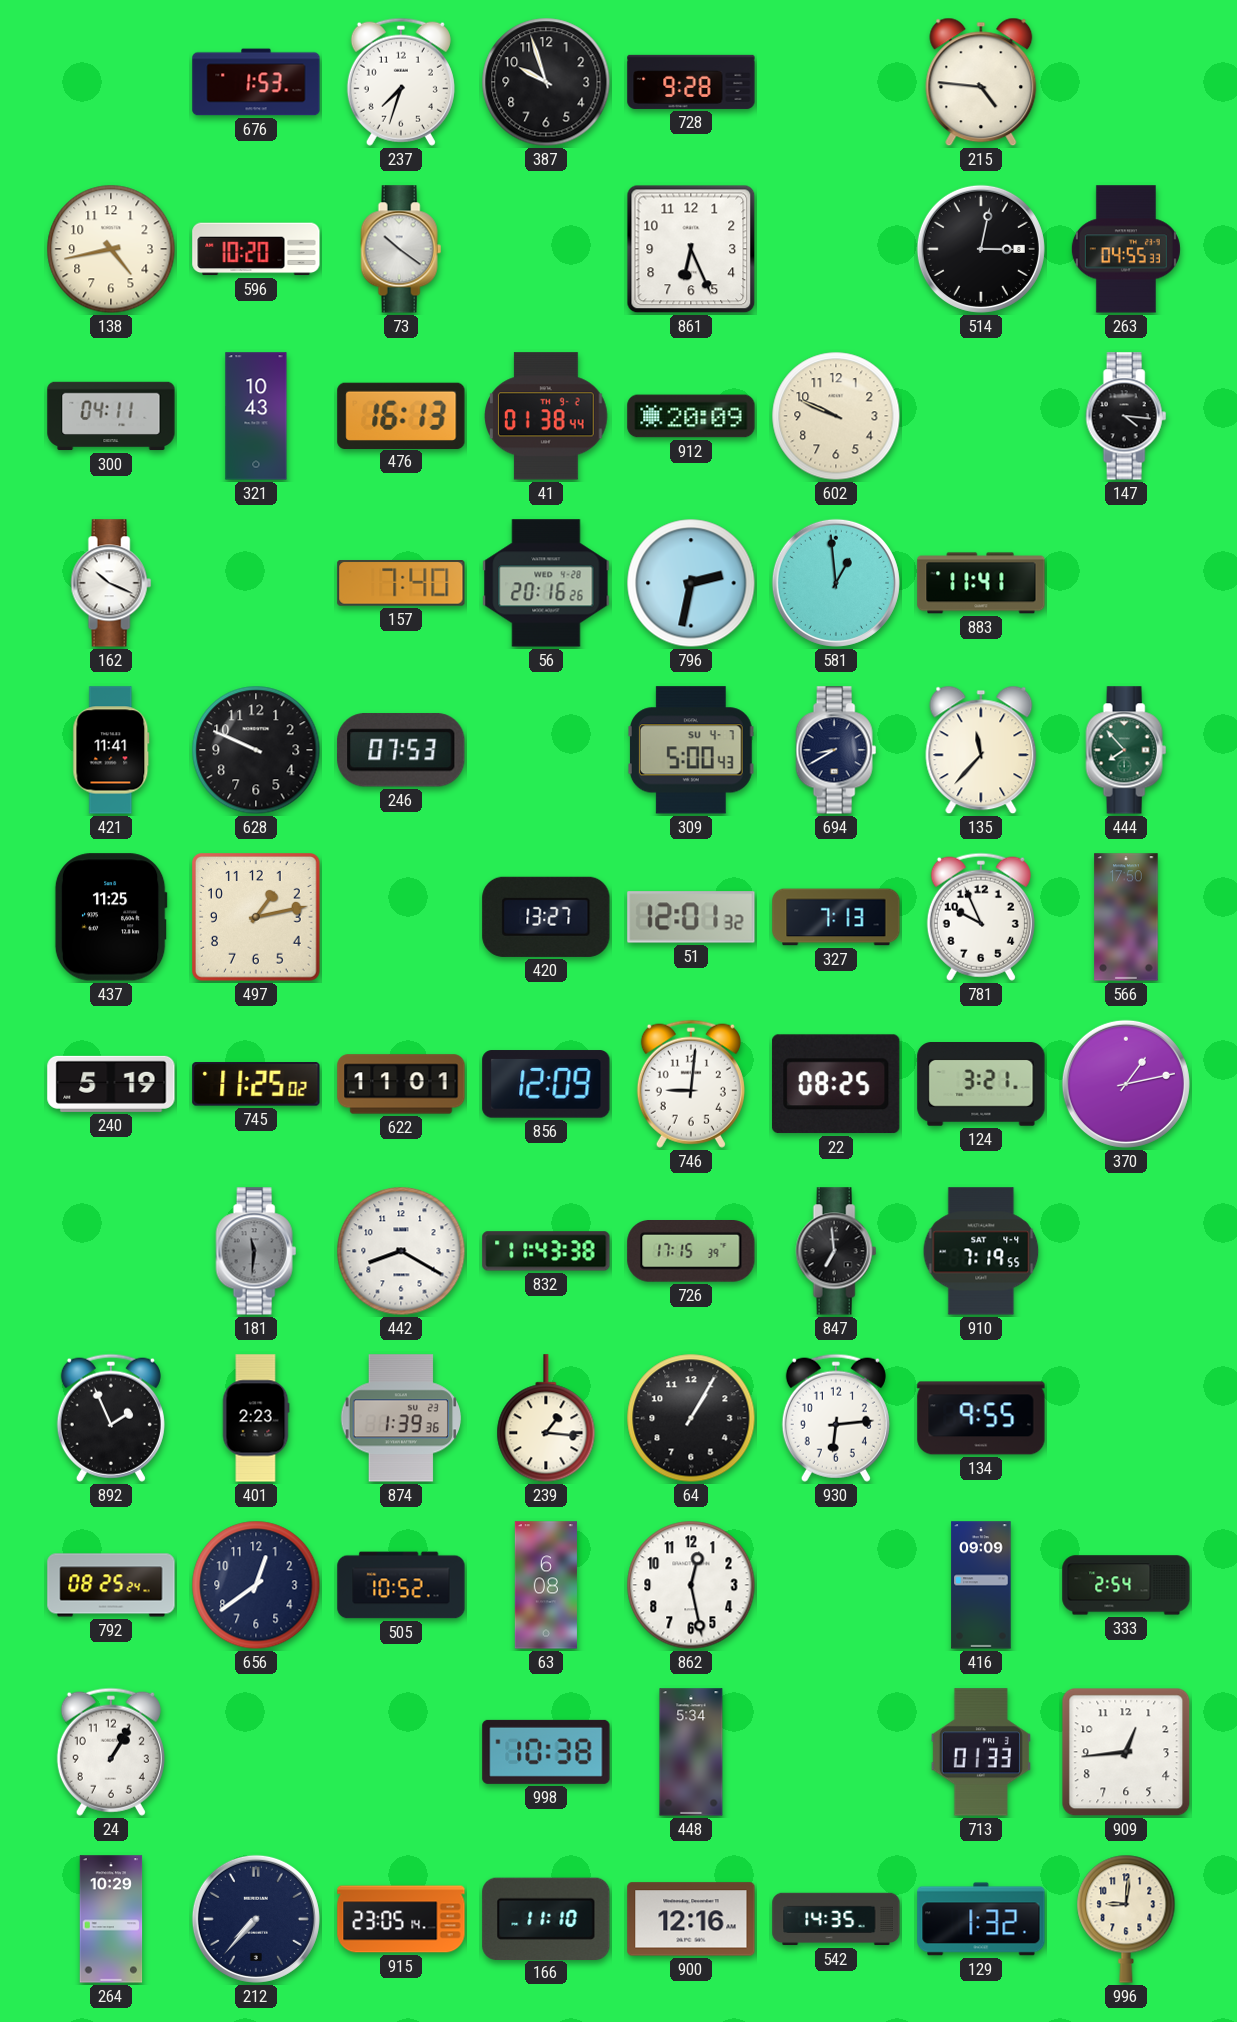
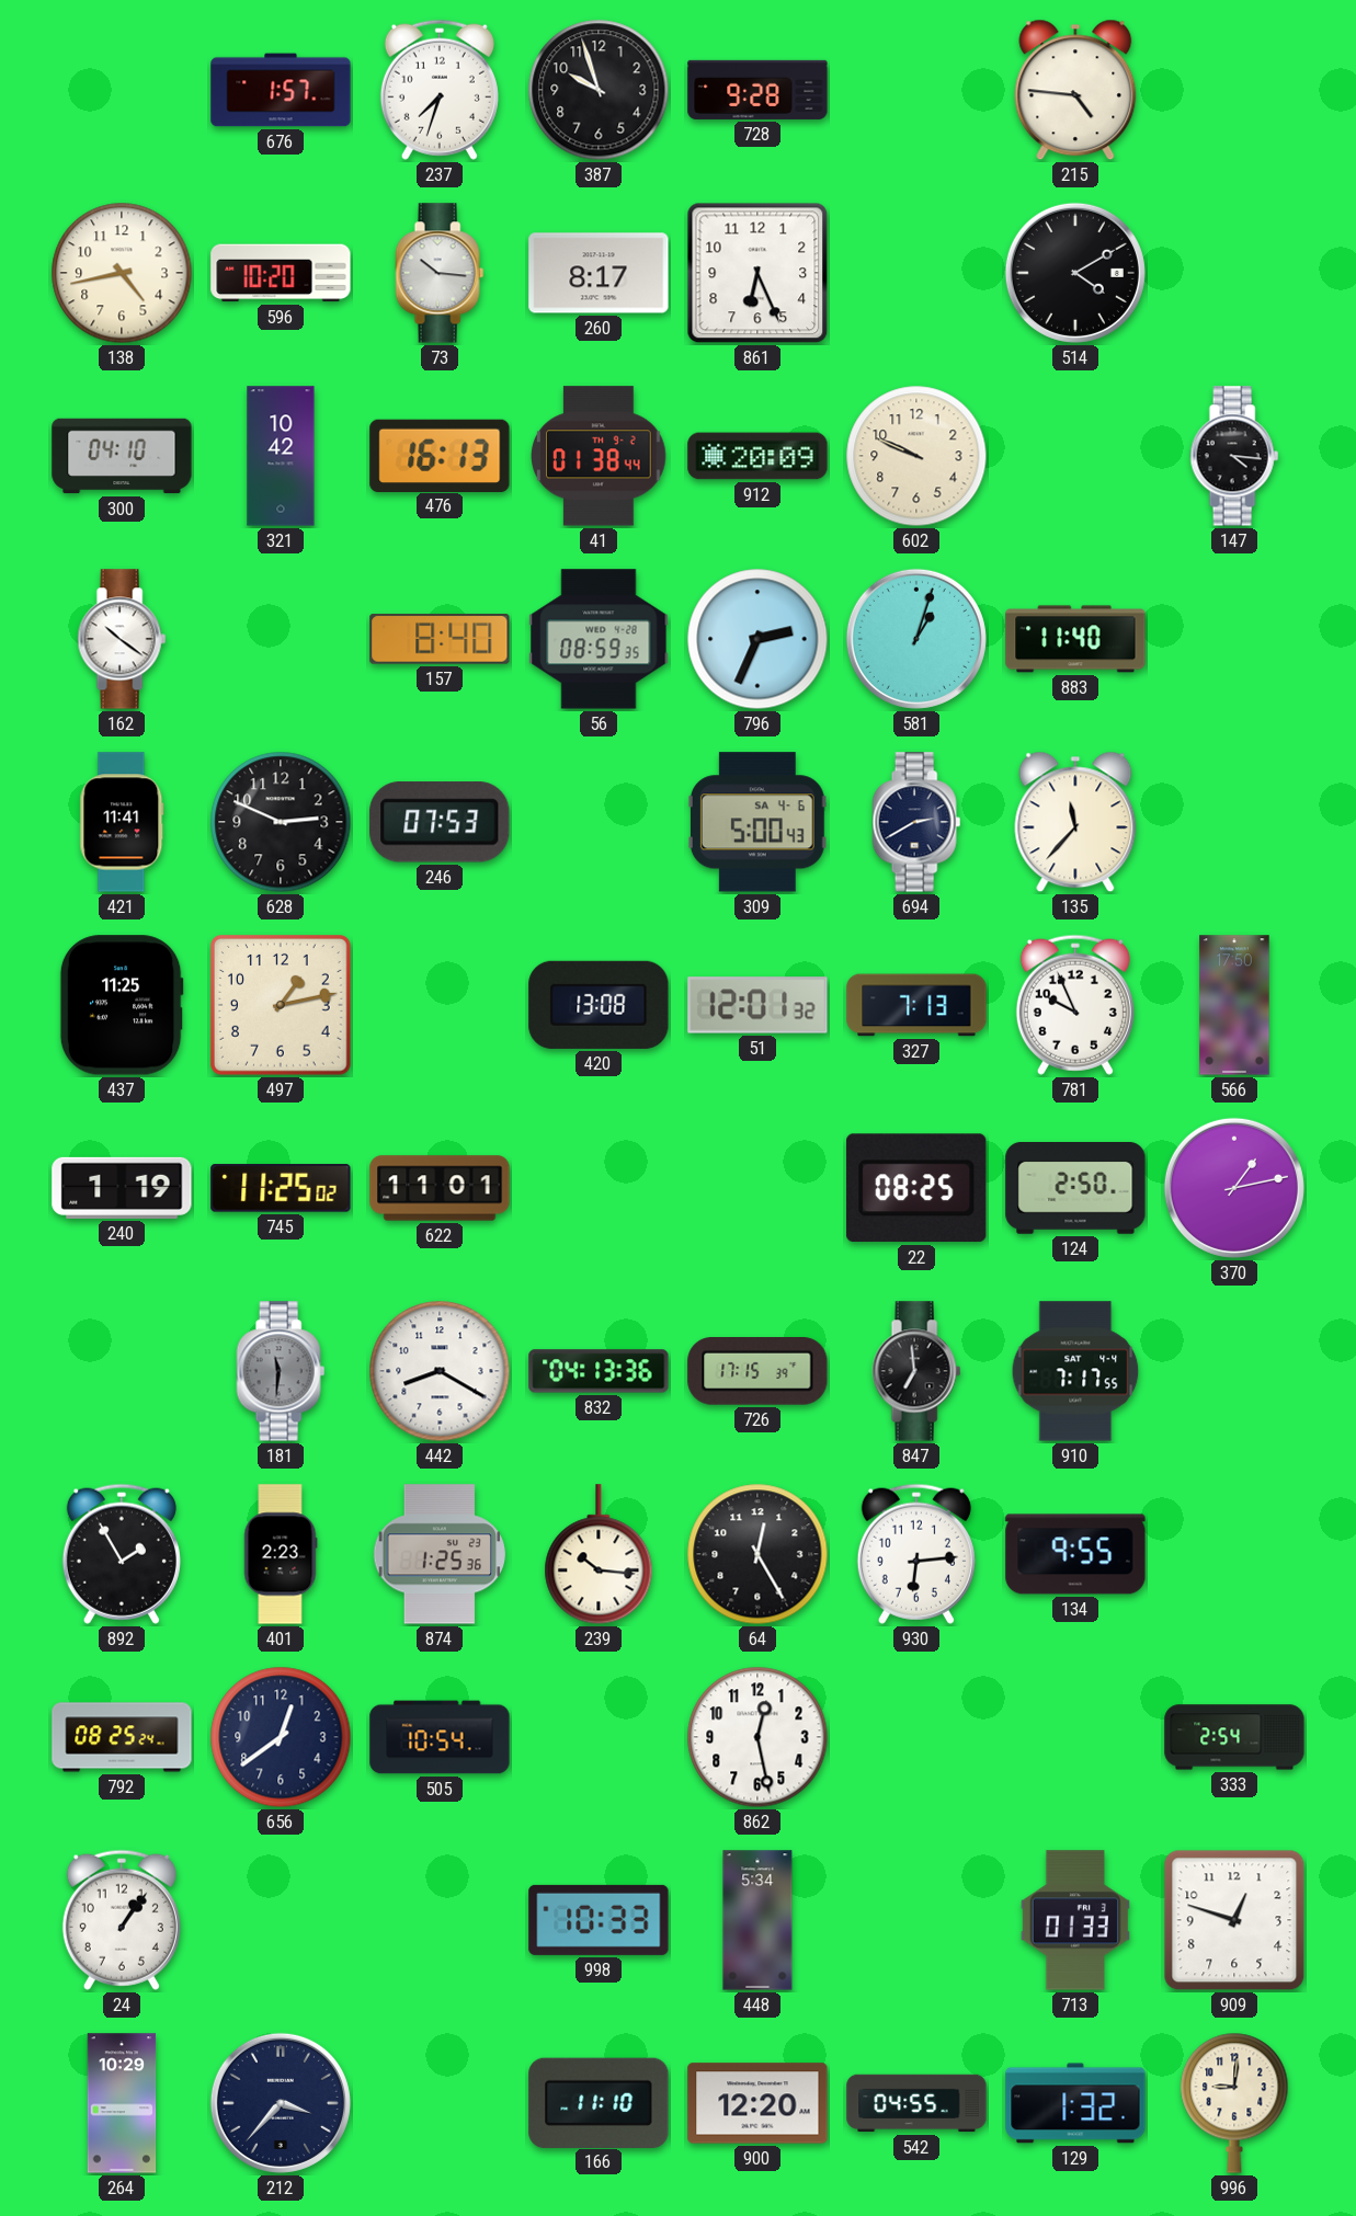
676: 1:53 -> 1:57 (281, 90)
73: 10:21 -> 10:16 (440, 273)
260: none -> 8:17 (599, 273)
514: 3:02 -> 4:10 (1075, 273)
263: 04:55 -> none (1126, 249)
300: 04:11 -> 04:10 (122, 456)
321: 10:43 -> 10:42 (281, 456)
162: 10:19 -> 10:21 (122, 639)
157: 7:40 -> 8:40 (440, 640)
56: 20:16 -> 08:59 (599, 639)
796: 2:32 -> 2:34 (757, 639)
581: 12:59 -> 1:03 (916, 639)
883: 11:41 -> 11:40 (1075, 639)
628: 9:49 -> 2:49 (281, 822)
309 date: SU 4-7 -> SA 4-6 (757, 822)
694: 8:40 -> 2:40 (916, 822)
444: 7:53 -> none (1126, 750)
420: 13:27 -> 13:08 (599, 1005)
240: 5:19 -> 1:19 (122, 1188)
856: 12:09 -> none (546, 1084)
746: 9:01 -> none (691, 1084)
124: 3:21 -> 2:50 (1075, 1189)
832: 11:43 -> 04:13 (599, 1371)
910: 7:19 -> 7:17 (1075, 1371)
892: 1:56 -> 1:55 (122, 1554)
874: 1:39 -> 1:25 (440, 1554)
239: 1:16 -> 10:16 (599, 1555)
64: 1:05 -> 12:25 (757, 1554)
505: 10:52 -> 10:54 (440, 1737)
63: 6:08 -> none (546, 1585)
416: 09:09 -> none (981, 1585)
24: 1:05 -> 1:06 (122, 1920)
998: 10:38 -> 10:33 (599, 1920)
909: 12:44 -> 12:48 (1234, 1920)
212: 7:37 -> 3:37 (281, 2103)
915: 23:05 -> none (401, 1919)
900: 12:16 -> 12:20 (757, 2103)
542: 14:35 -> 04:55 (916, 2103)
